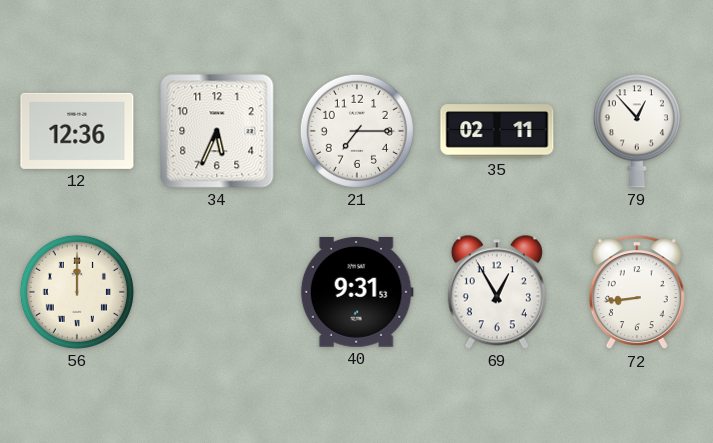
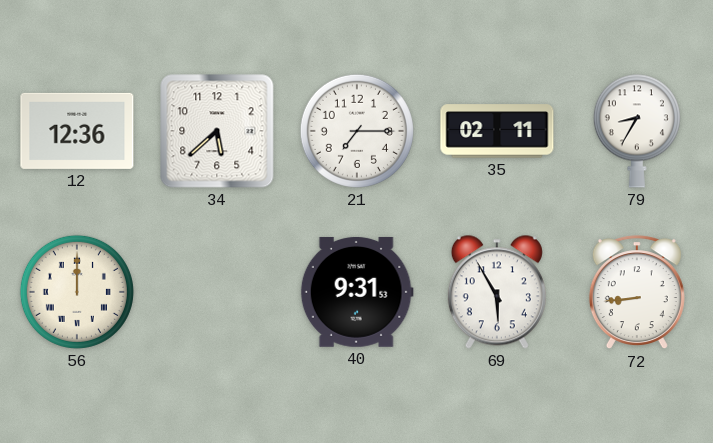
34: 5:34 -> 5:38 (217, 131)
79: 12:53 -> 8:35 (637, 131)
69: 12:55 -> 5:55 (497, 292)
